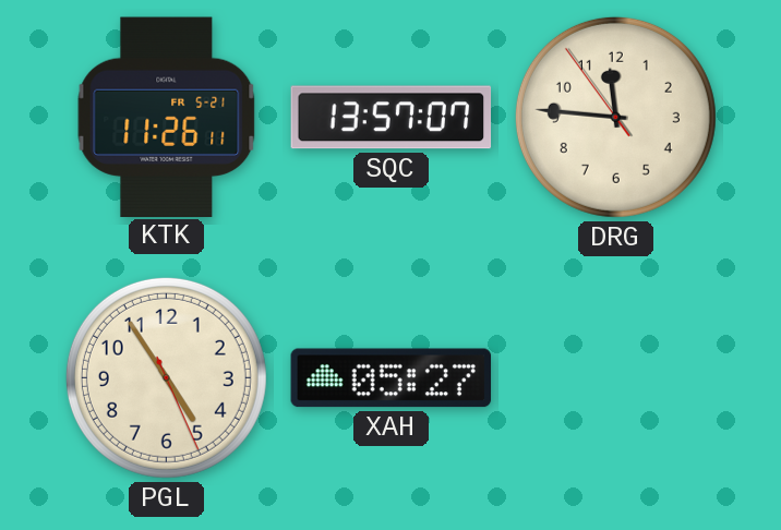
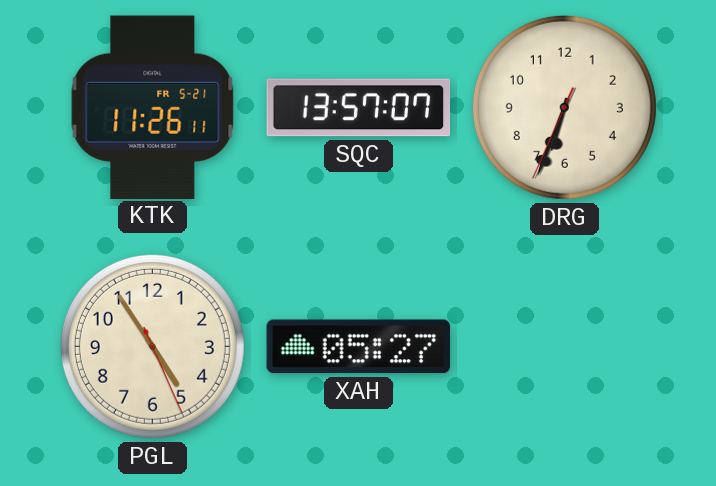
DRG: 11:45 -> 6:33 (564, 107)
